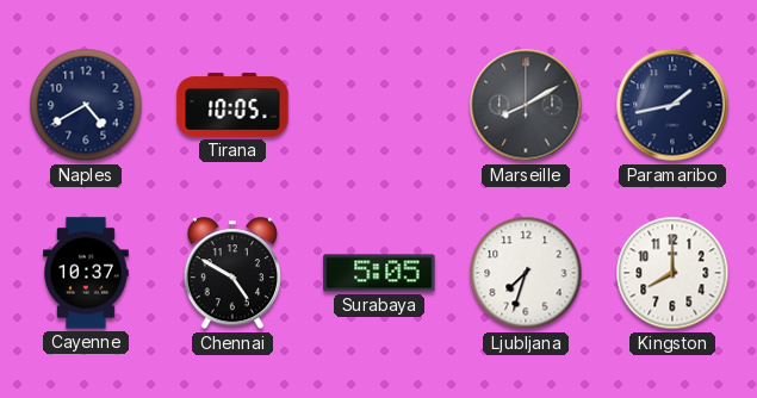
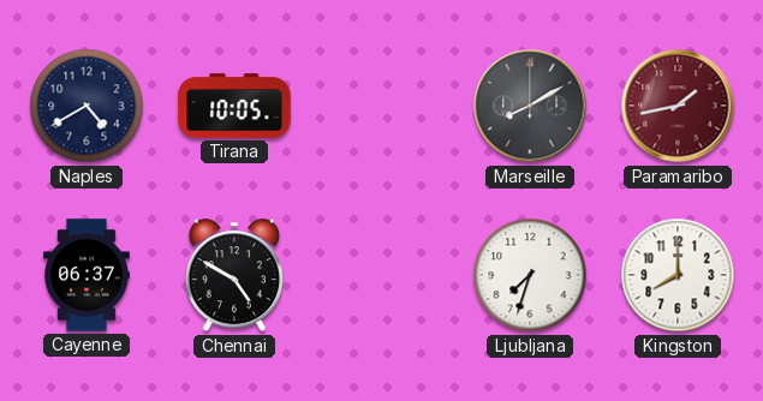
Paramaribo dial: navy -> burgundy (678, 106)
Cayenne: 10:37 -> 06:37 (88, 275)
Surabaya: 5:05 -> none (379, 273)
